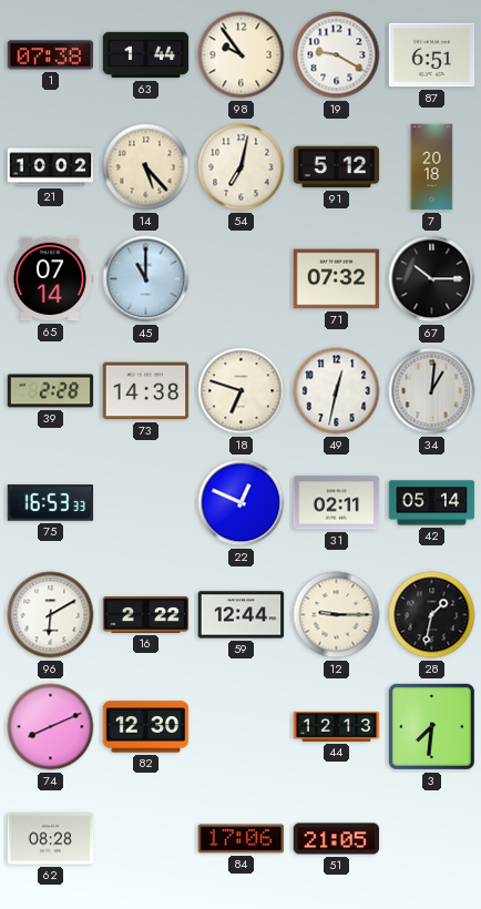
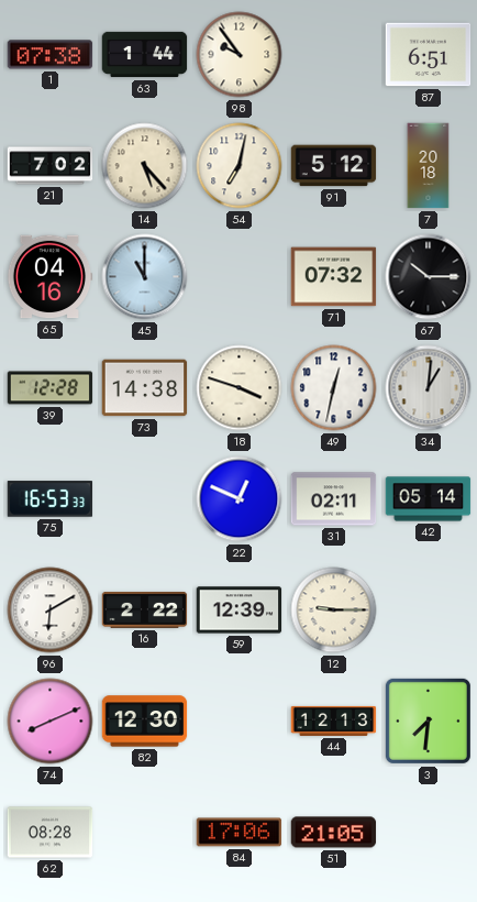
19: 9:20 -> none (337, 55)
21: 10:02 -> 7:02 (51, 166)
65: 07:14 -> 04:16 (49, 277)
39: 2:28 -> 12:28 (51, 388)
18: 6:48 -> 3:48 (240, 388)
59: 12:44 -> 12:39 (240, 610)
28: 1:32 -> none (432, 615)
